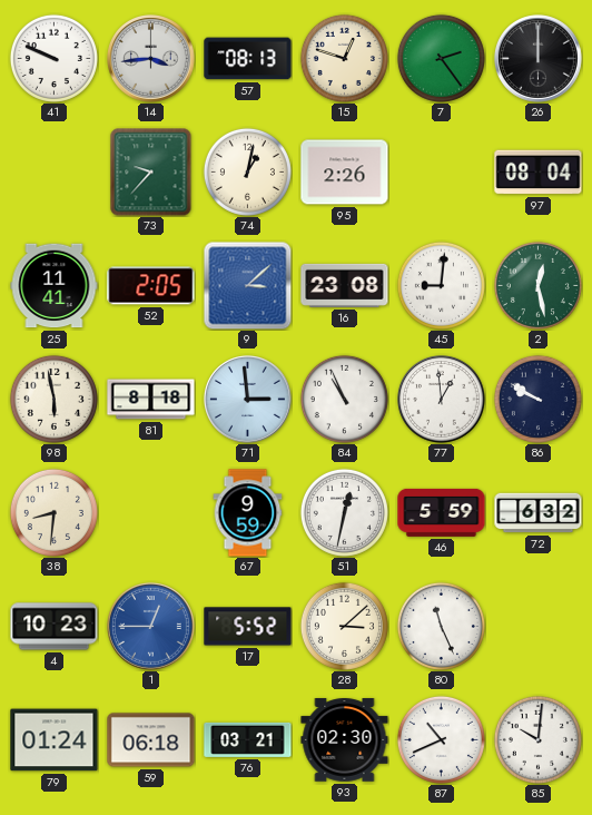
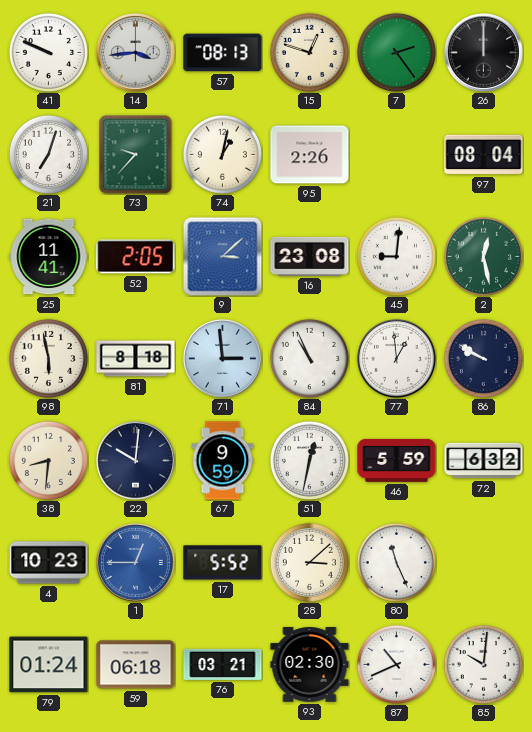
21: none -> 7:03 (48, 154)
22: none -> 10:01 (136, 461)
